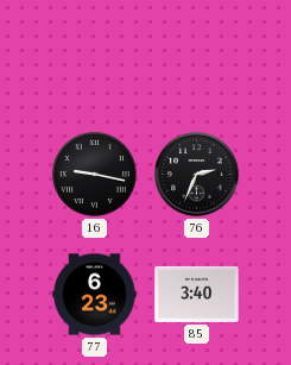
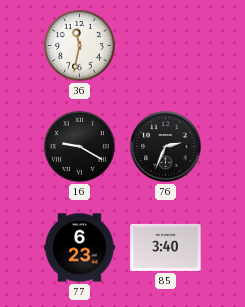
36: none -> 11:32 (79, 45)
16: 9:17 -> 9:20 (79, 146)
